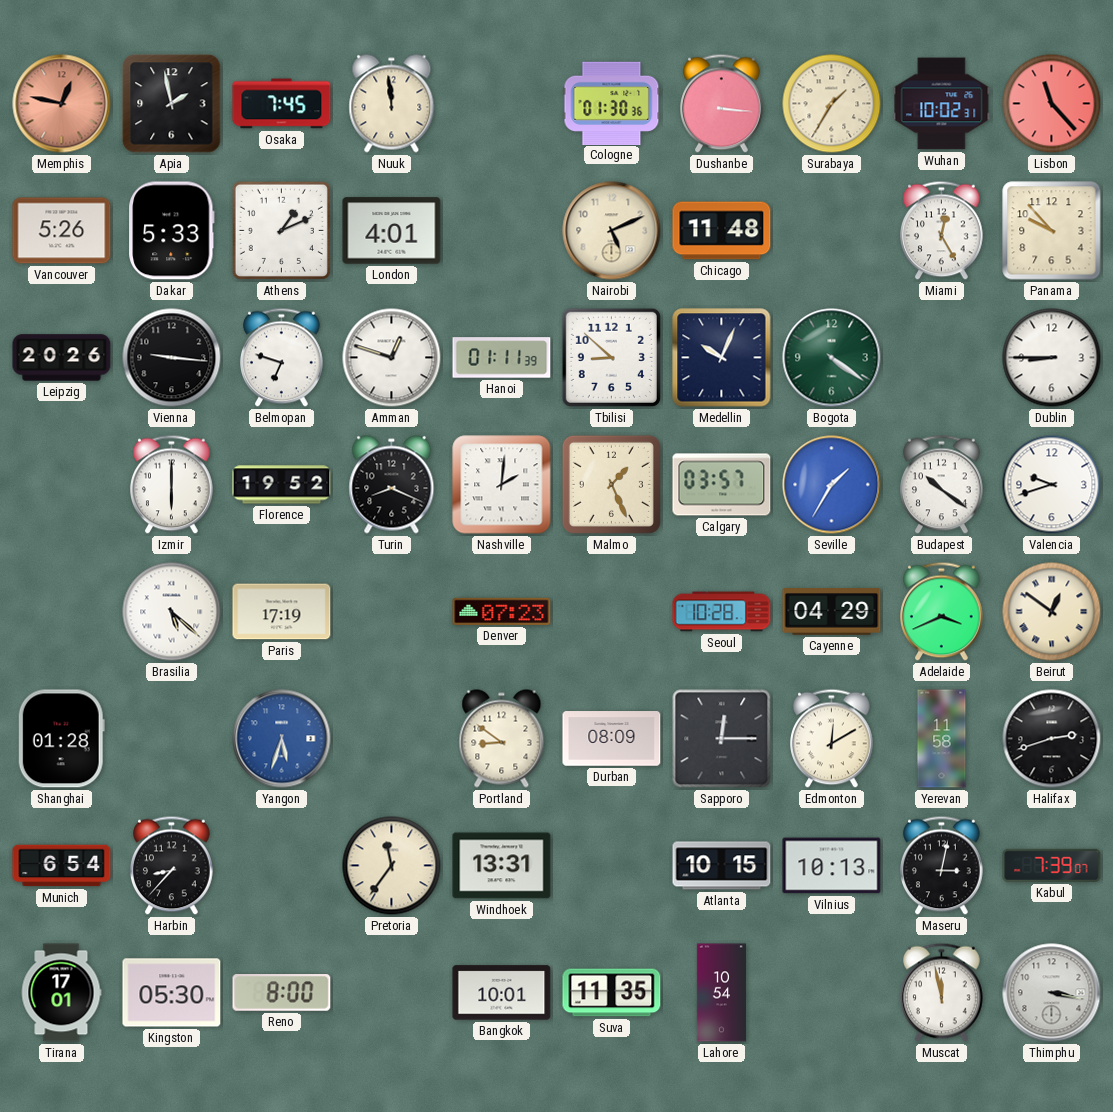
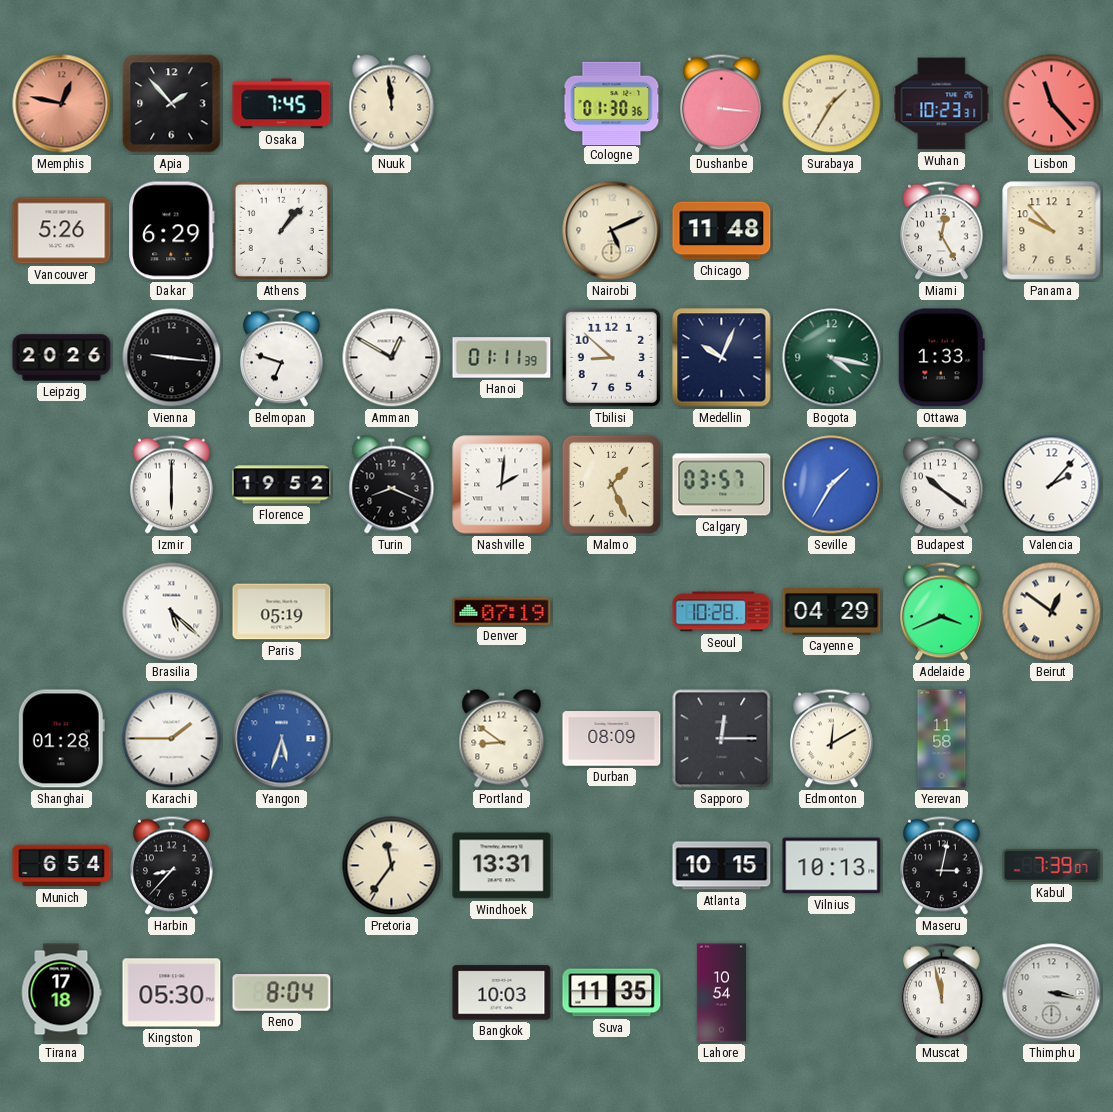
Apia: 1:58 -> 1:53 (172, 104)
Wuhan: 10:02 -> 10:23 (942, 104)
Dakar: 5:33 -> 6:29 (172, 231)
Athens: 1:11 -> 1:07 (281, 230)
London: 4:01 -> none (392, 231)
Amman: 12:48 -> 12:50 (392, 358)
Bogota: 4:21 -> 4:17 (832, 358)
Ottawa: none -> 1:33 (941, 358)
Dublin: 8:45 -> none (1052, 358)
Valencia: 9:42 -> 2:07 (1052, 485)
Paris: 17:19 -> 05:19 (282, 612)
Denver: 07:23 -> 07:19 (502, 611)
Karachi: none -> 1:45 (172, 739)
Halifax: 2:42 -> none (1052, 739)
Tirana: 17:01 -> 17:18 (61, 993)
Reno: 8:00 -> 8:04 (282, 993)
Bangkok: 10:01 -> 10:03 (502, 993)
